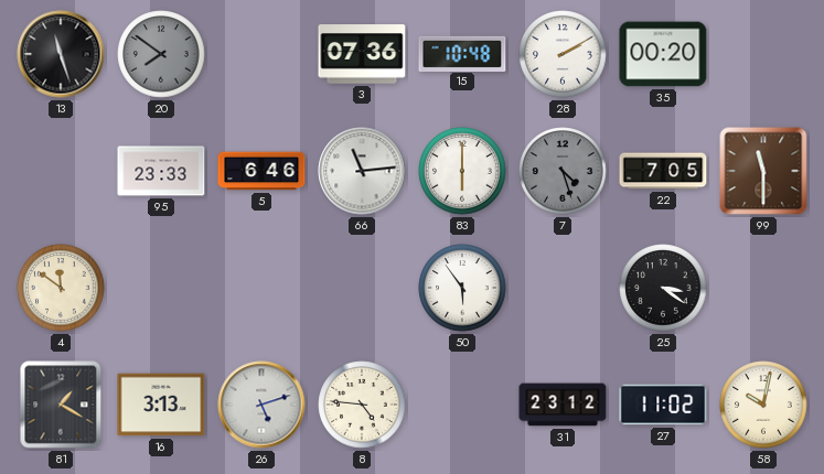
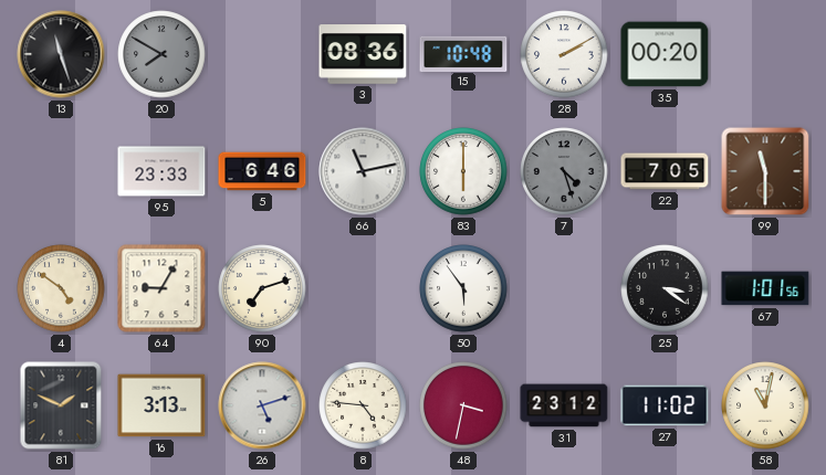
20: 7:51 -> 7:50 (161, 54)
3: 07:36 -> 08:36 (363, 54)
66: 11:14 -> 11:13 (363, 171)
4: 11:51 -> 4:51 (61, 288)
64: none -> 9:05 (161, 288)
90: none -> 7:12 (262, 288)
67: none -> 1:01 (765, 288)
81: 1:20 -> 1:49 (61, 405)
48: none -> 3:32 (463, 405)
58: 10:02 -> 11:02 (765, 405)
